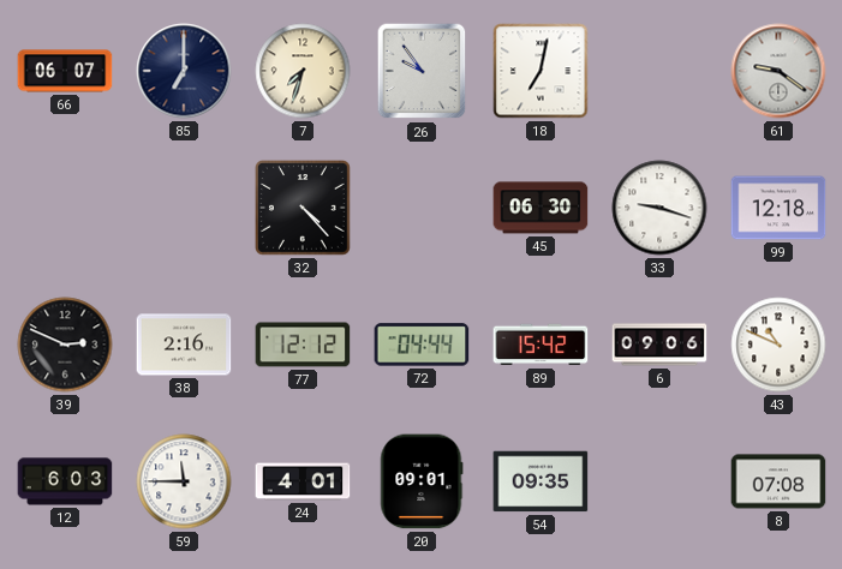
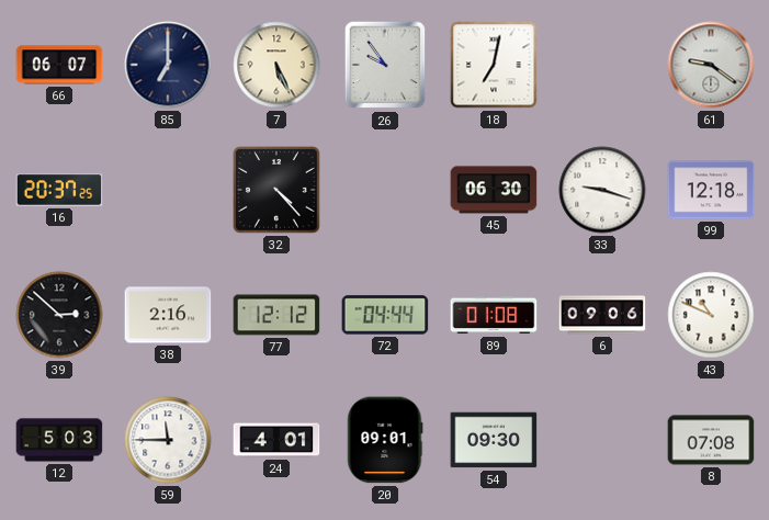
7: 7:33 -> 5:26 (276, 65)
16: none -> 20:37 (59, 190)
39: 2:49 -> 2:52 (59, 315)
89: 15:42 -> 01:08 (494, 315)
12: 6:03 -> 5:03 (59, 440)
54: 09:35 -> 09:30 (494, 440)
